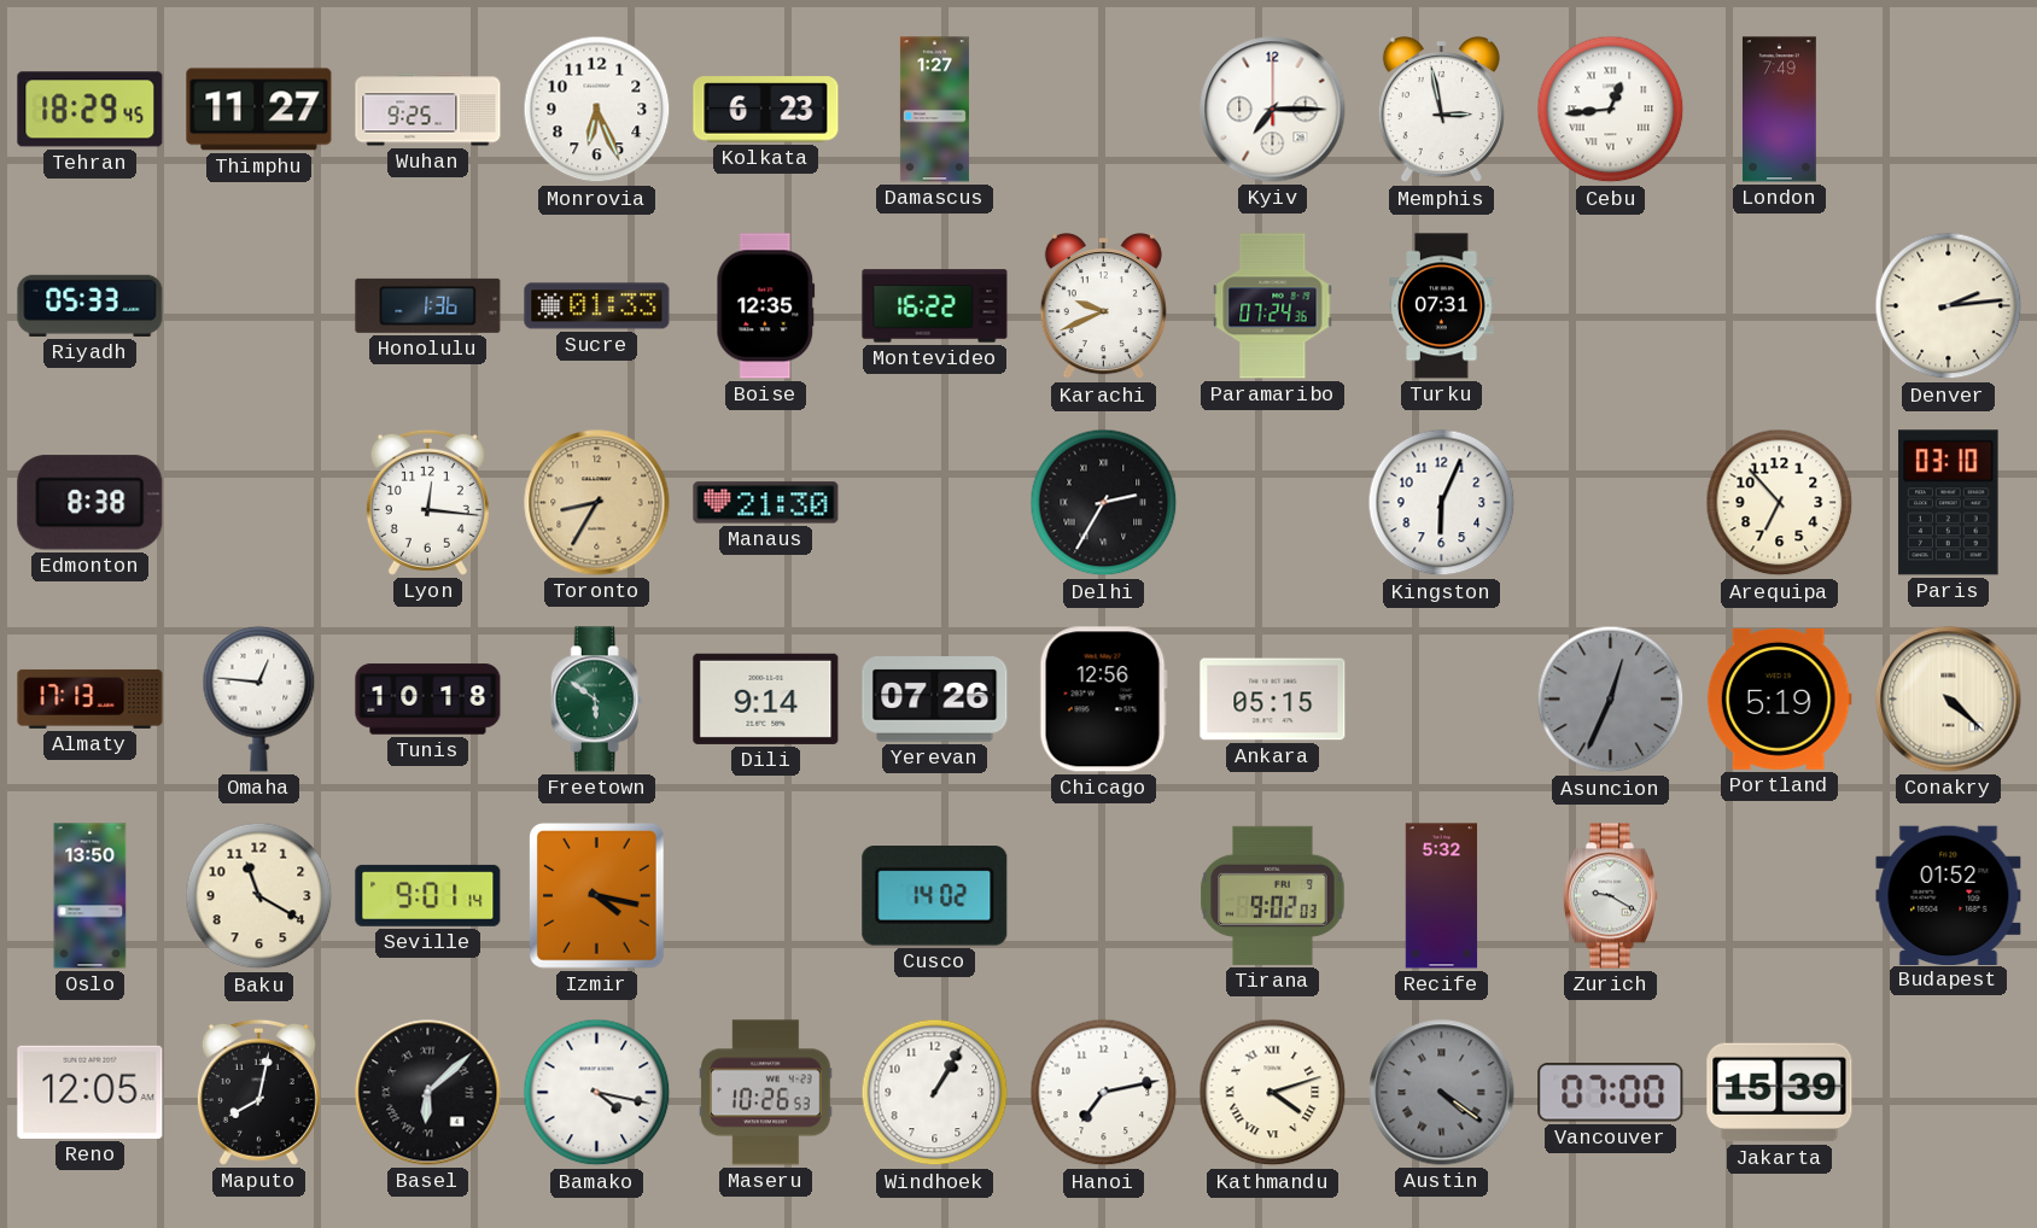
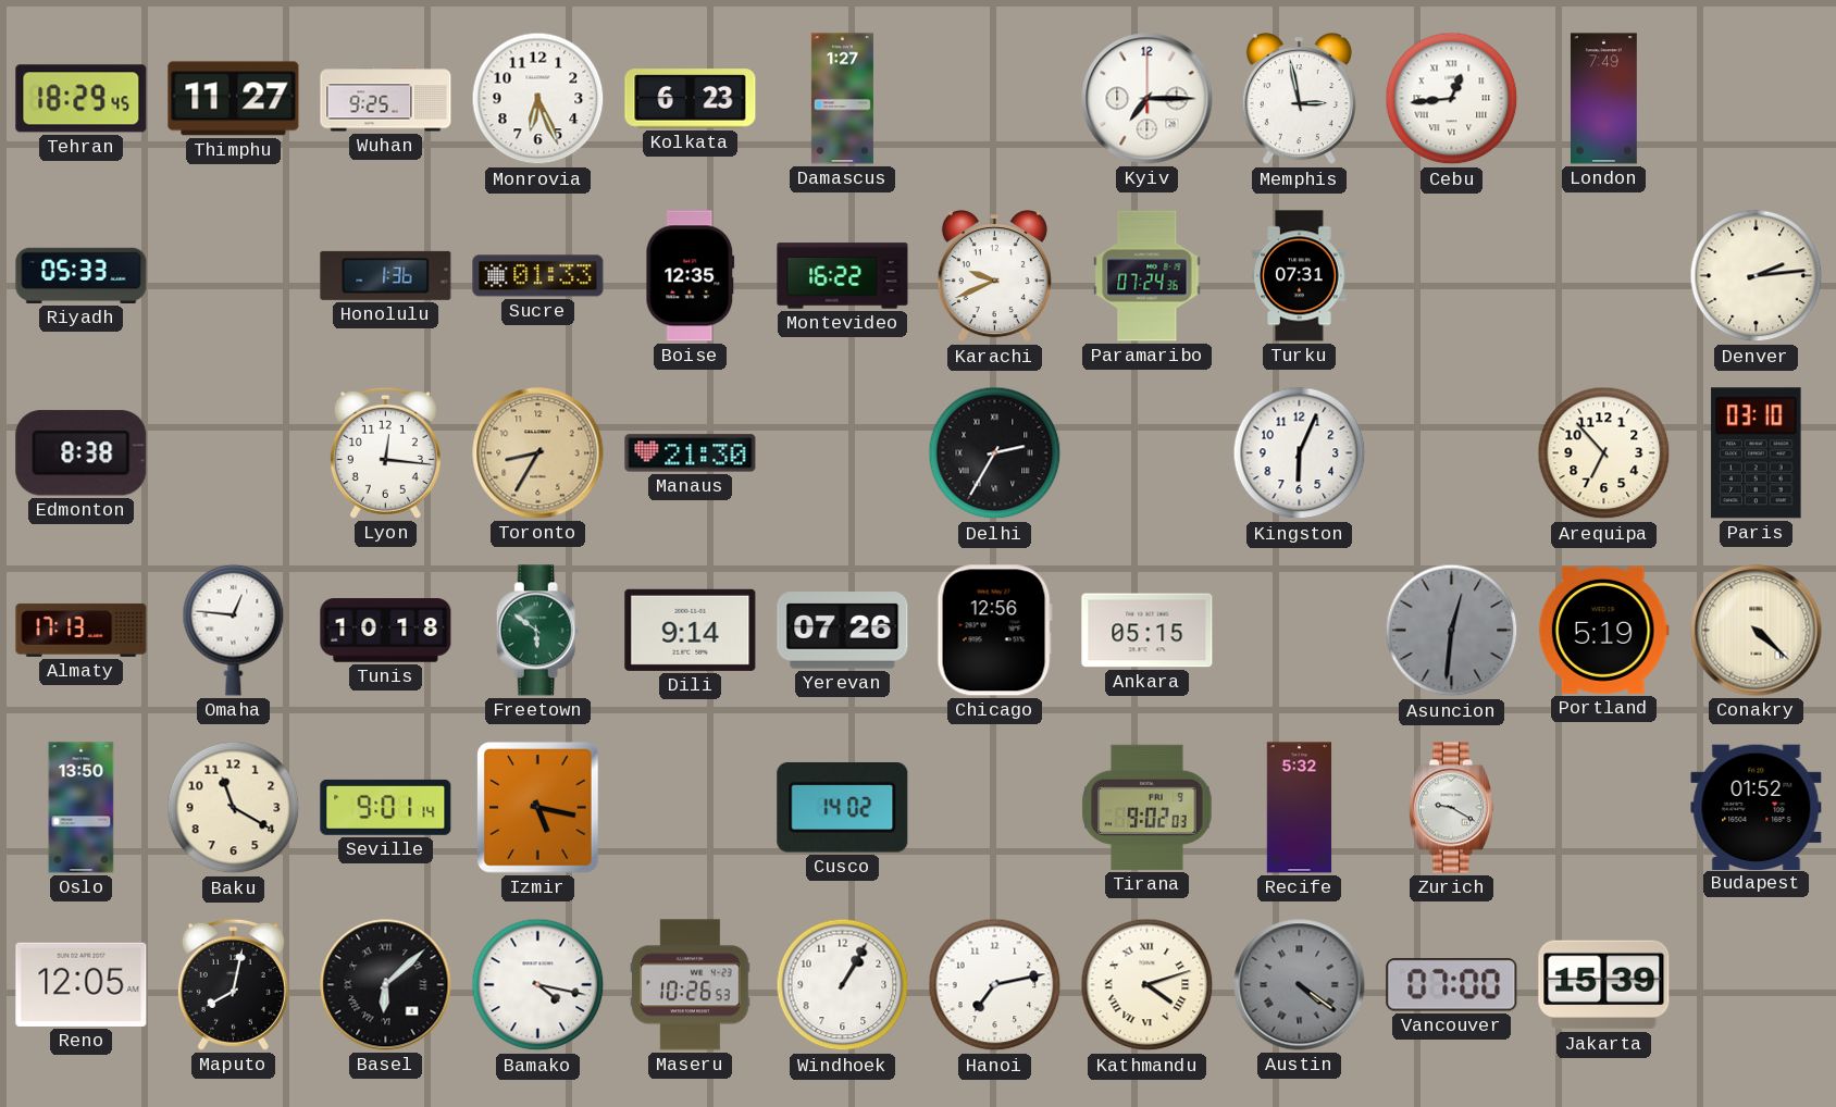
Asuncion: 12:34 -> 12:31 (1452, 631)
Izmir: 4:17 -> 5:17 (537, 808)
